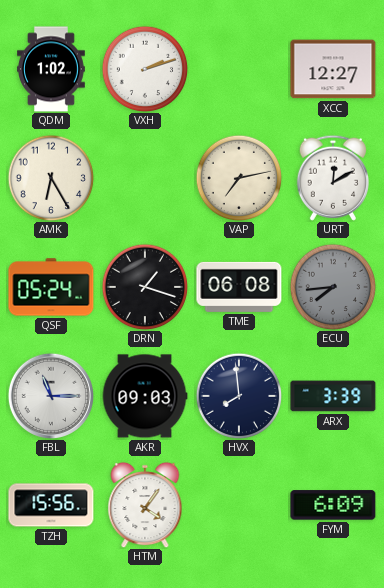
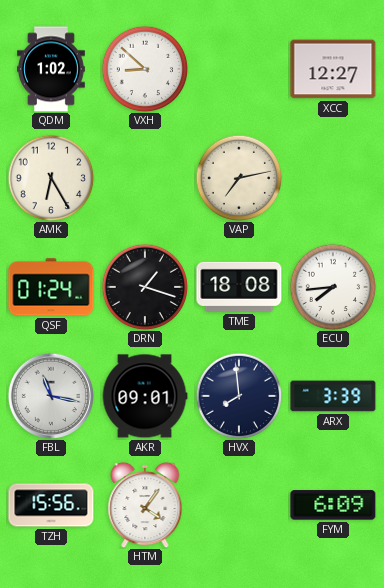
VXH: 2:12 -> 8:52 (145, 69)
URT: 12:10 -> none (333, 178)
QSF: 05:24 -> 01:24 (51, 287)
TME: 06:08 -> 18:08 (239, 287)
ECU dial: grey -> white (333, 287)
FBL: 11:15 -> 11:17 (50, 395)
AKR: 09:03 -> 09:01 (145, 396)
